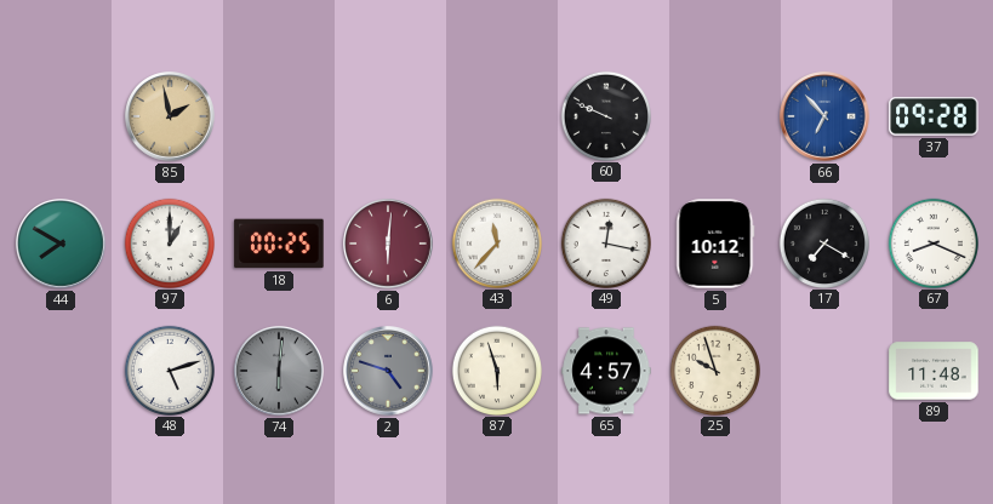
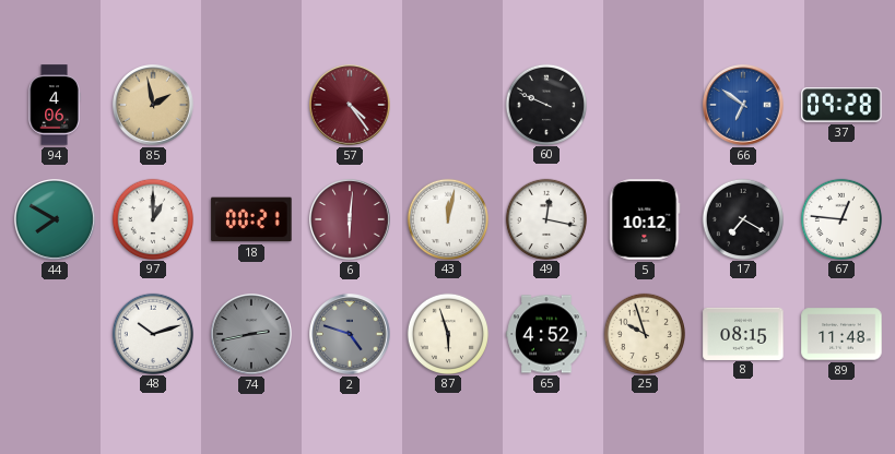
94: none -> 4:06 (55, 105)
57: none -> 4:24 (351, 106)
66: 6:53 -> 6:51 (744, 106)
18: 00:25 -> 00:21 (251, 219)
43: 11:37 -> 12:02 (447, 218)
67: 8:19 -> 12:46 (840, 218)
48: 5:12 -> 10:12 (152, 333)
74: 6:01 -> 2:43 (252, 335)
65: 4:57 -> 4:52 (546, 334)
8: none -> 08:15 (743, 333)
